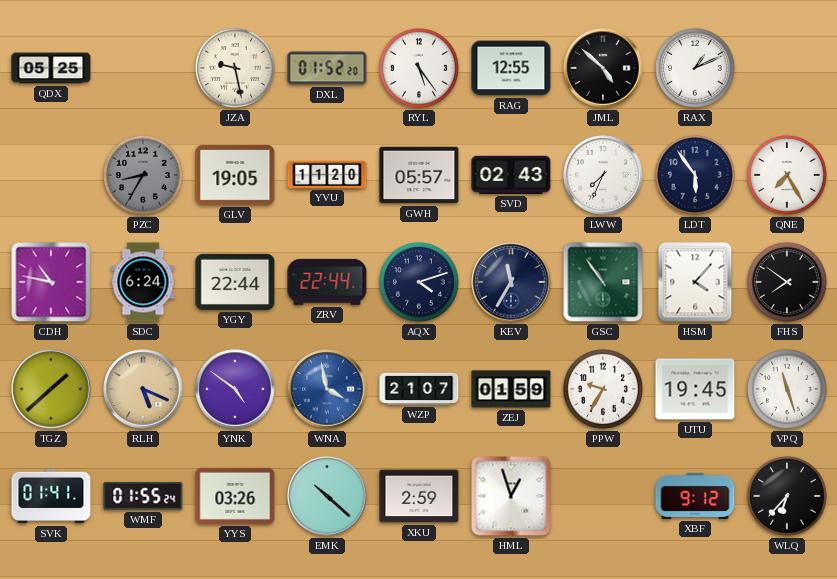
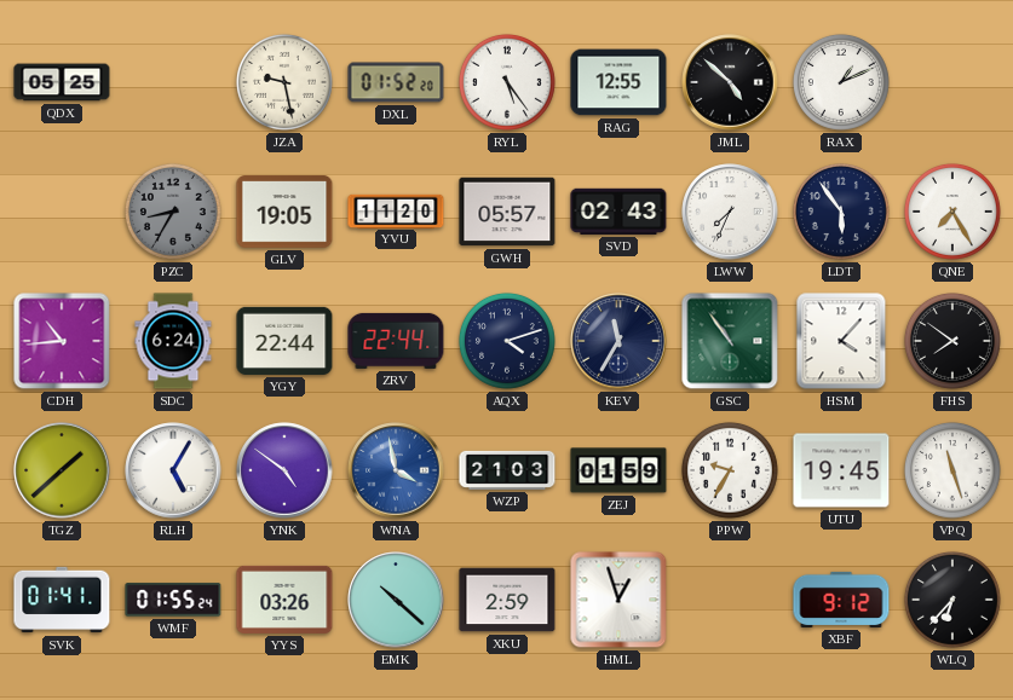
CDH: 10:47 -> 10:44 (62, 341)
RLH: 5:19 -> 5:05 (173, 470)
RLH dial: champagne -> white (173, 470)
WZP: 21:07 -> 21:03 (507, 470)
